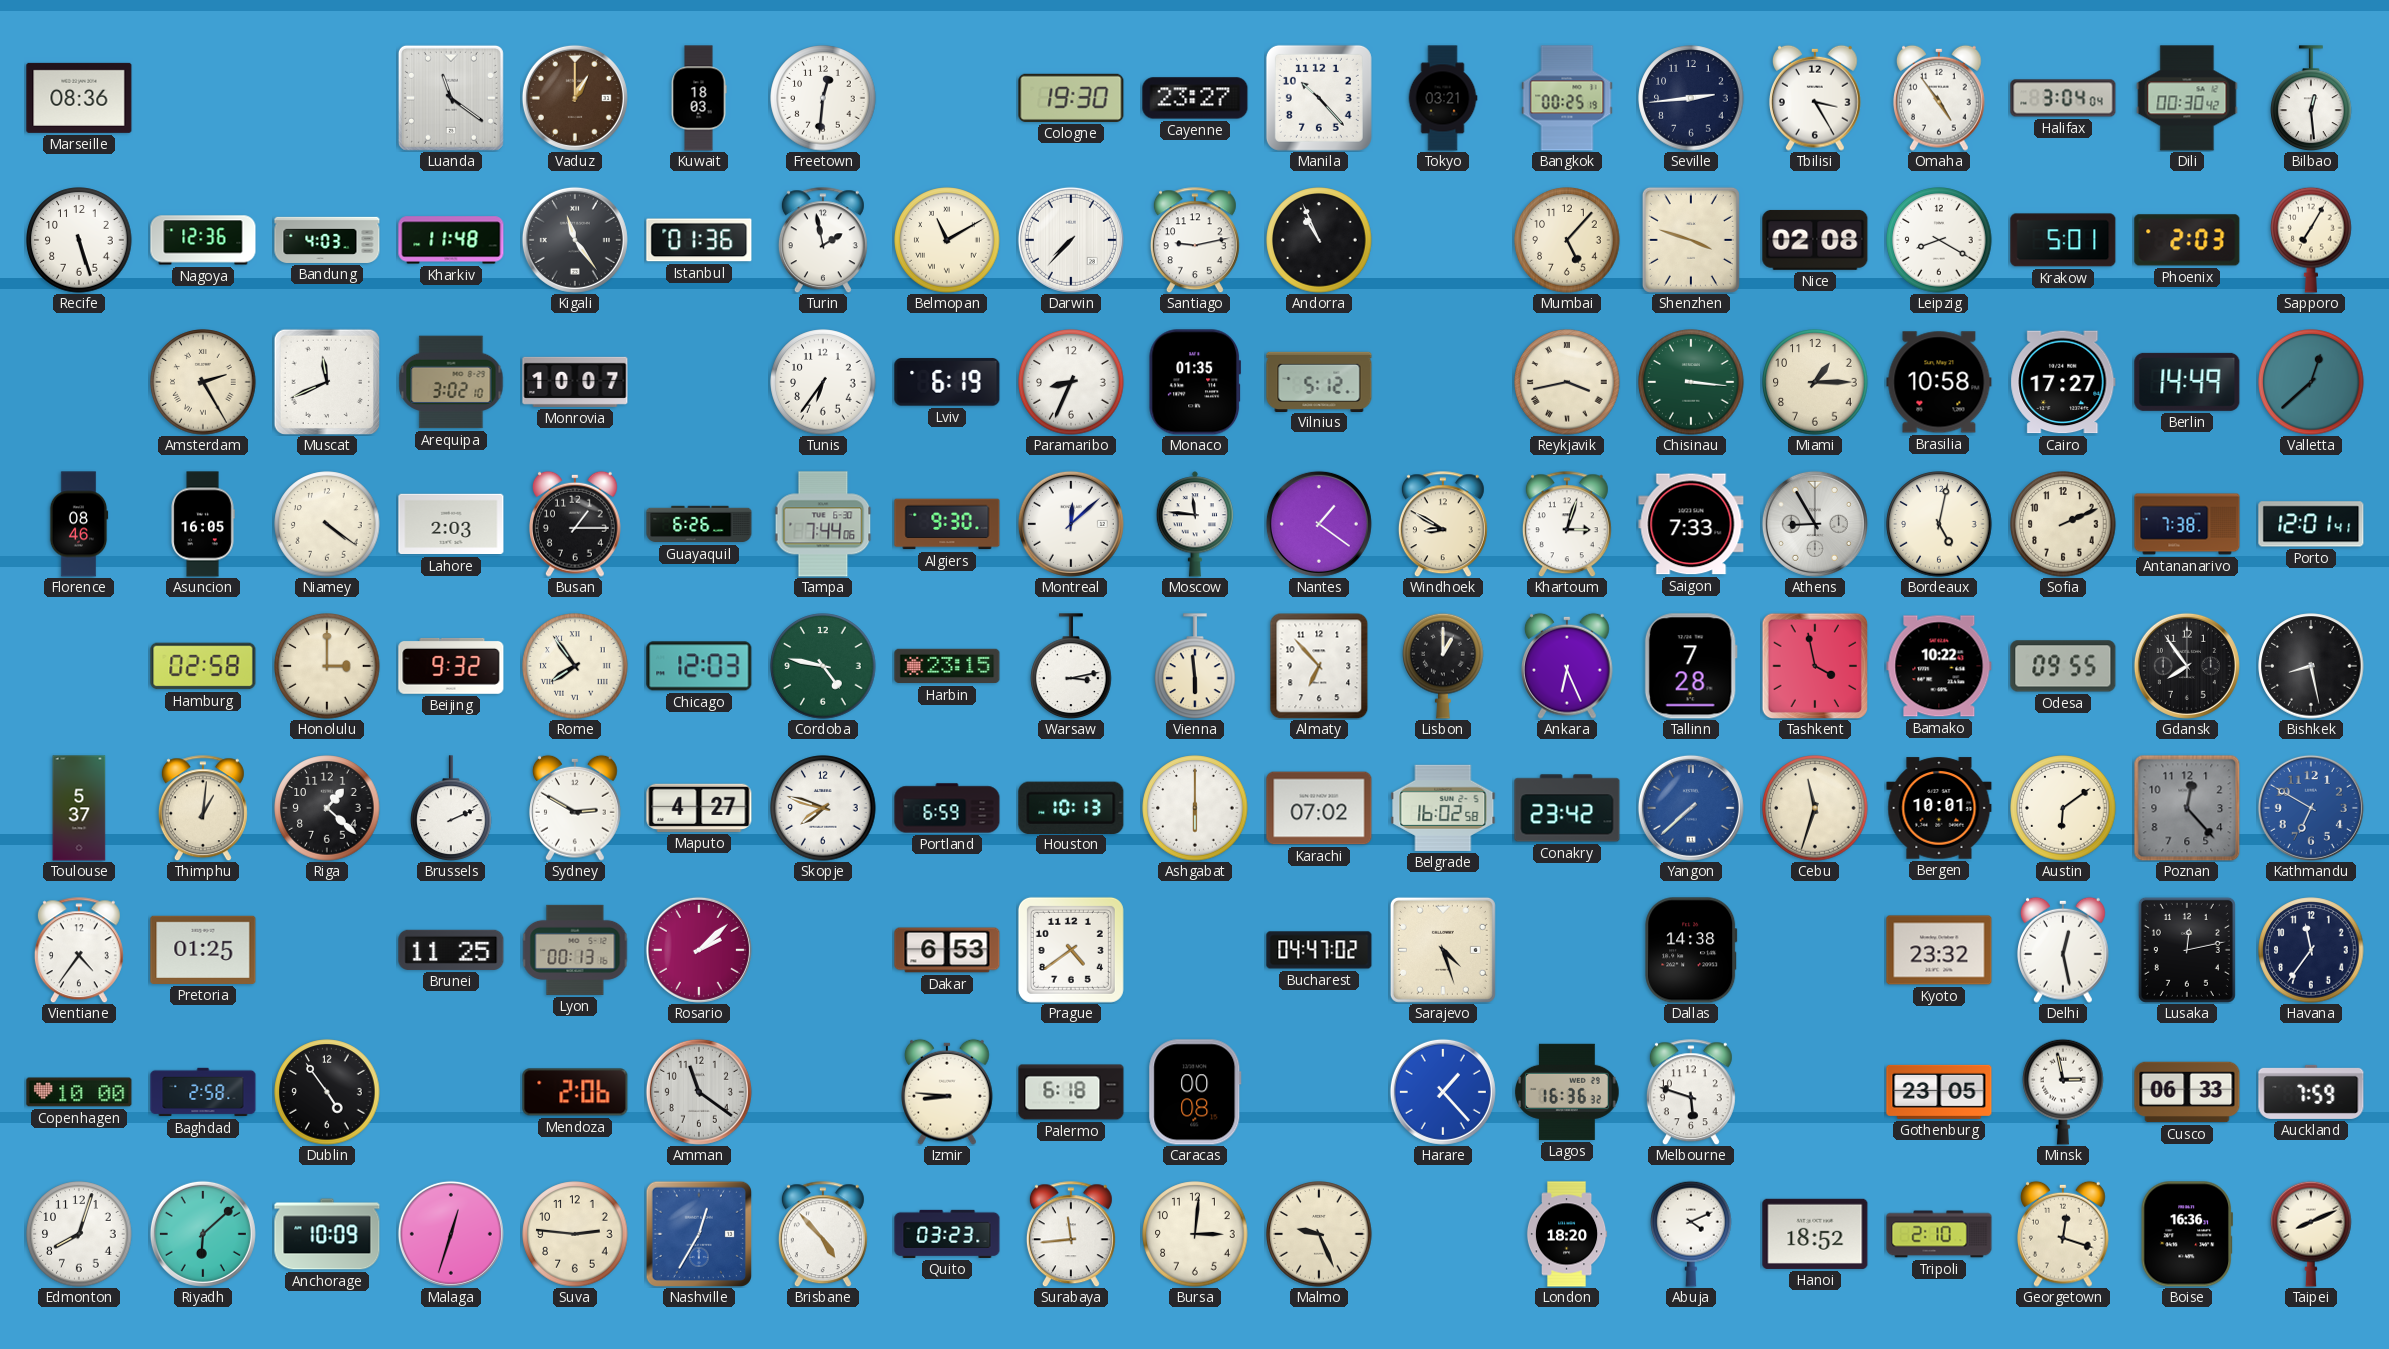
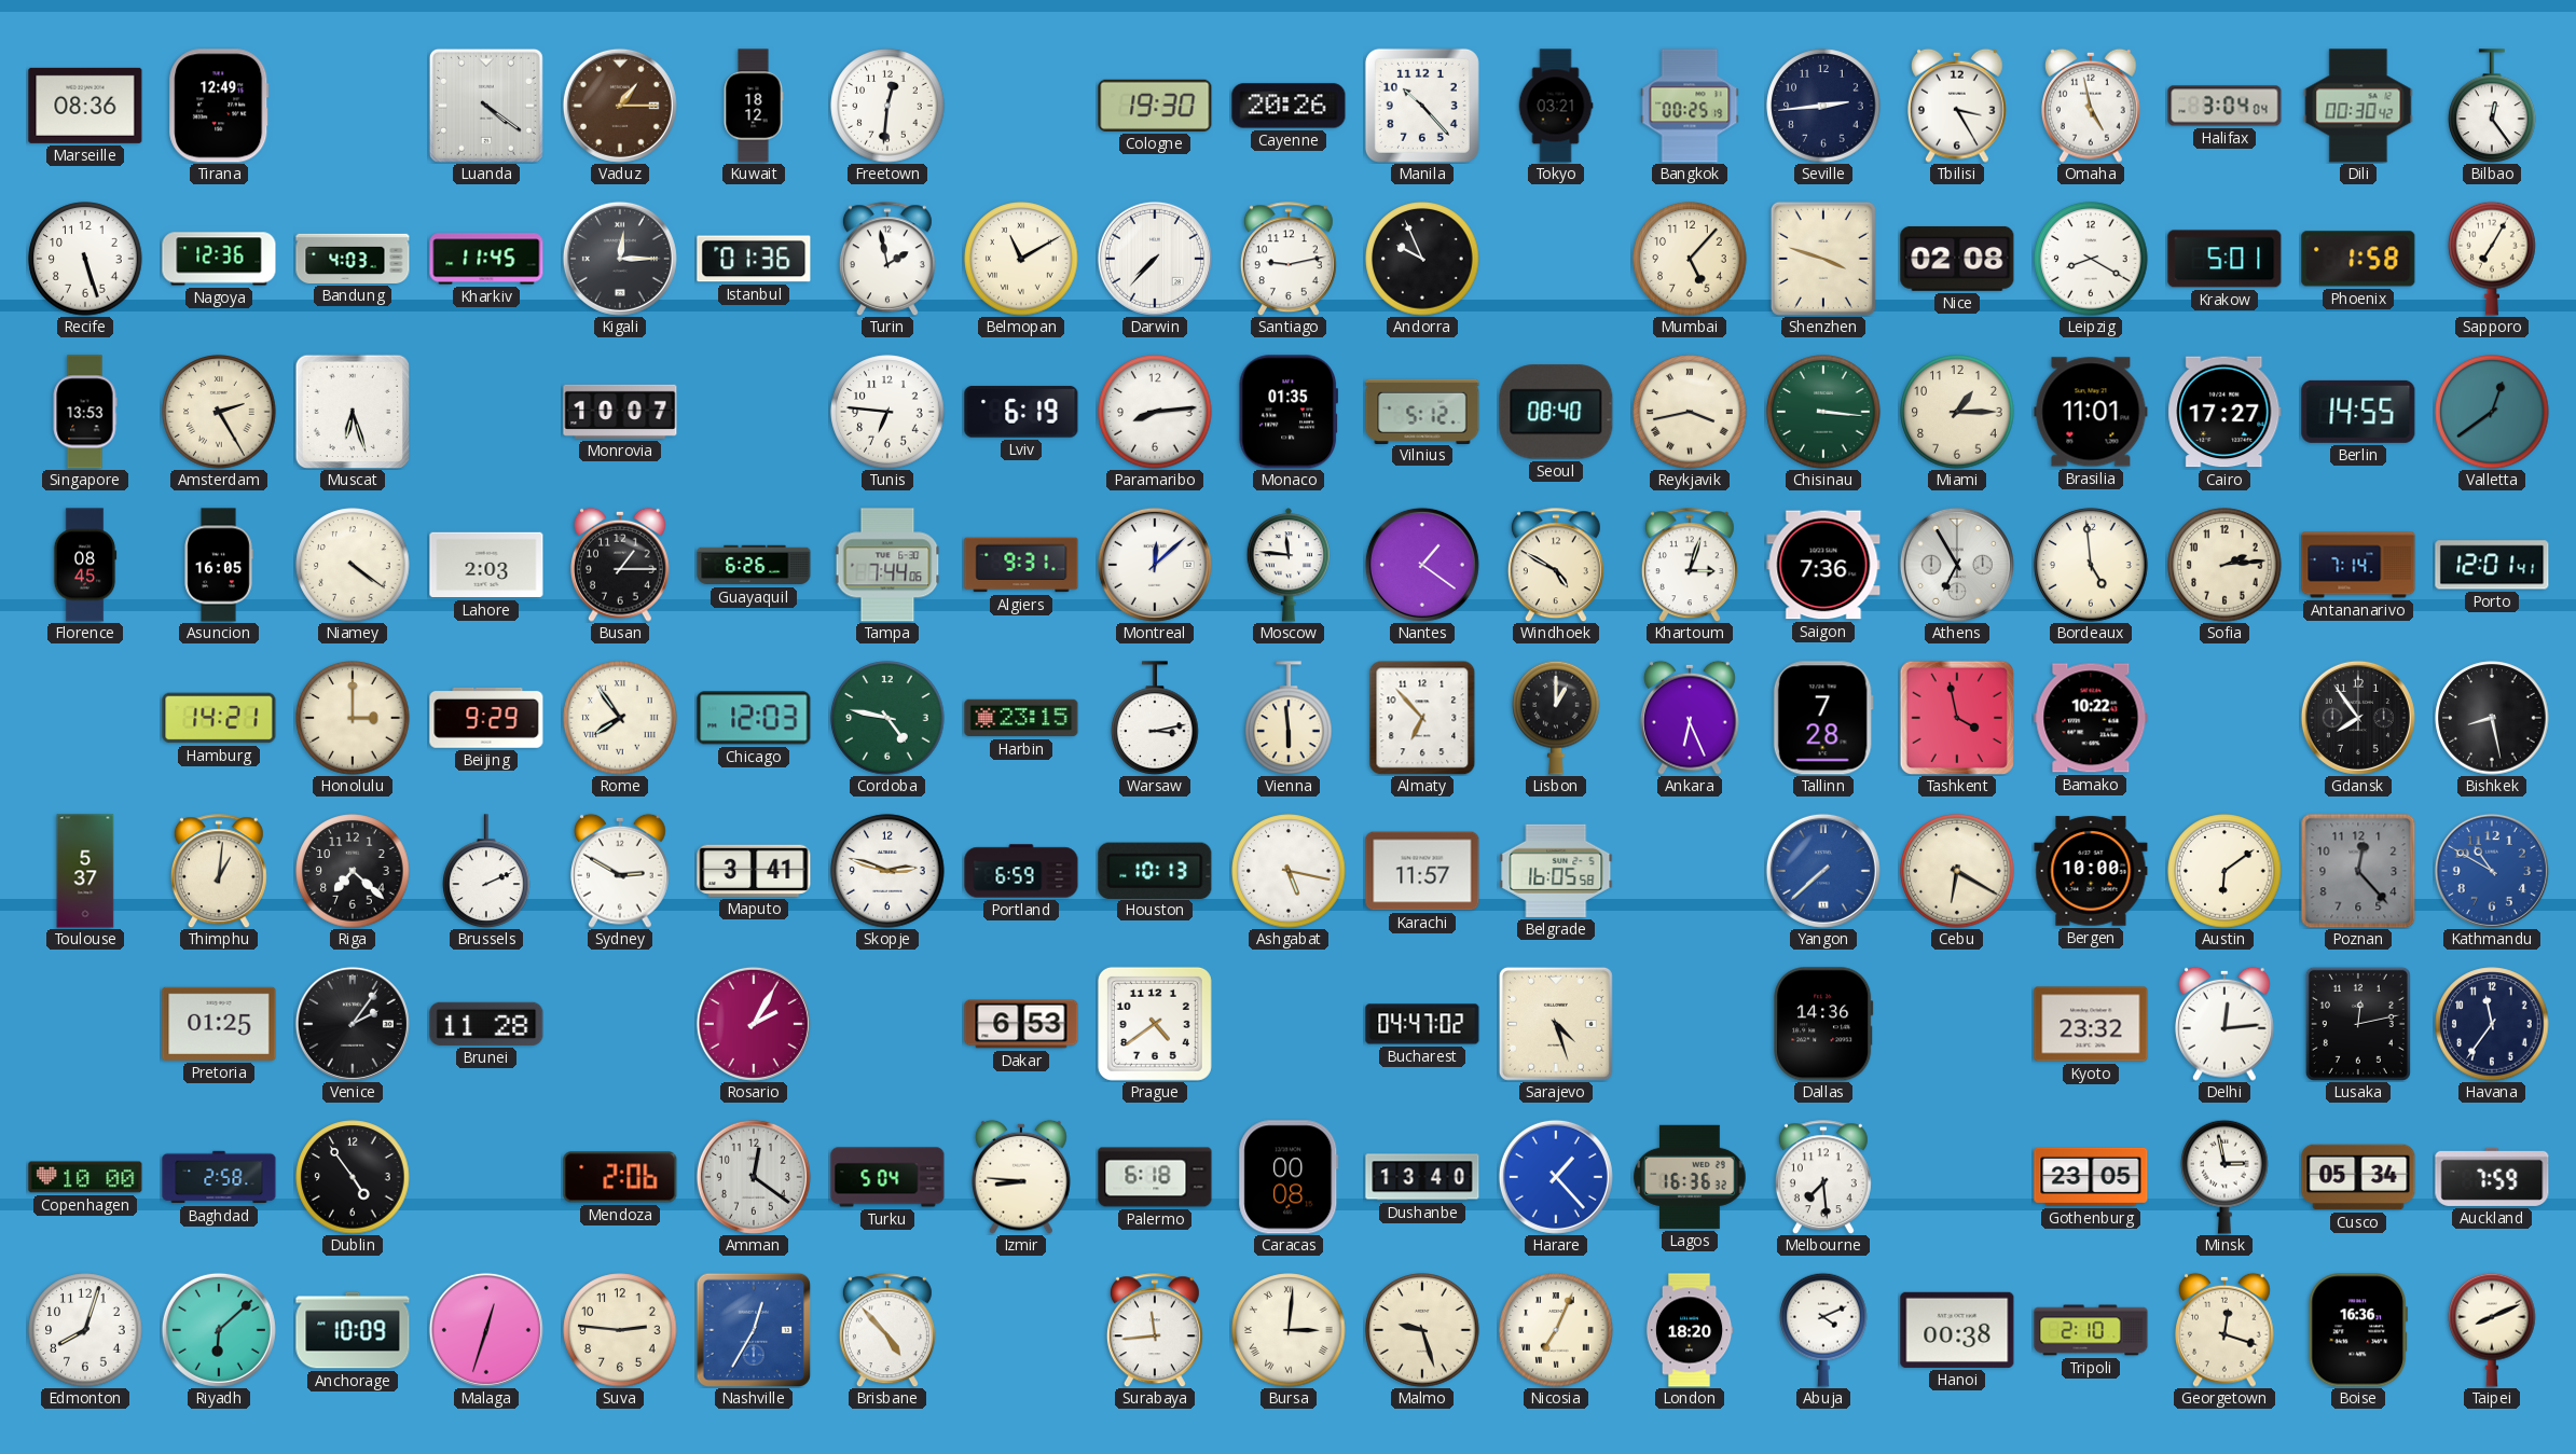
Tirana: none -> 12:49 (219, 106)
Luanda: 11:21 -> 4:21 (486, 106)
Vaduz: 1:00 -> 1:15 (620, 106)
Kuwait: 18:03 -> 18:12 (754, 106)
Cayenne: 23:27 -> 20:26 (1289, 106)
Omaha: 4:54 -> 4:58 (2092, 106)
Bilbao: 12:29 -> 12:24 (2492, 106)
Kharkiv: 11:48 -> 11:45 (486, 259)
Kigali: 11:24 -> 12:15 (620, 259)
Andorra: 10:56 -> 9:56 (1422, 259)
Phoenix: 2:03 -> 1:58 (2358, 259)
Singapore: none -> 13:53 (85, 412)
Muscat: 11:41 -> 6:27 (352, 411)
Arequipa: 3:02 -> none (451, 382)
Tunis: 6:36 -> 6:46 (887, 412)
Paramaribo: 8:34 -> 8:14 (1155, 412)
Seoul: none -> 08:40 (1556, 412)
Brasilia: 10:58 -> 11:01 (2091, 412)
Berlin: 14:49 -> 14:55 (2358, 412)
Valletta: 12:38 -> 12:39 (2492, 412)
Florence: 08:46 -> 08:45 (85, 565)
Algiers: 9:30 -> 9:31 (1021, 565)
Windhoek: 8:50 -> 4:50 (1556, 565)
Saigon: 7:33 -> 7:36 (1823, 565)
Athens: 8:55 -> 6:55 (1957, 565)
Bordeaux: 5:02 -> 4:59 (2091, 565)
Sofia: 2:11 -> 2:14 (2224, 565)
Antananarivo: 7:38 -> 7:14 (2358, 565)
Hamburg: 02:58 -> 14:21 (219, 718)
Beijing: 9:32 -> 9:29 (486, 718)
Odesa: 09:55 -> none (2063, 666)
Riga: 1:22 -> 7:22 (353, 871)
Maputo: 4:27 -> 3:41 (754, 871)
Skopje: 7:48 -> 2:48 (887, 871)
Ashgabat: 6:00 -> 5:17 (1289, 871)
Karachi: 07:02 -> 11:57 (1422, 871)
Belgrade: 16:02 -> 16:05 (1556, 871)
Conakry: 23:42 -> none (1567, 808)
Cebu: 11:33 -> 6:20 (1957, 871)
Bergen: 10:01 -> 10:00 (2091, 871)
Kathmandu: 6:50 -> 10:50 (2492, 871)
Vientiane: 4:36 -> none (79, 950)
Venice: none -> 2:06 (353, 1024)
Brunei: 11:25 -> 11:28 (486, 1024)
Lyon: 00:13 -> none (575, 950)
Rosario: 2:08 -> 2:05 (754, 1024)
Dallas: 14:38 -> 14:36 (1823, 1024)
Delhi: 12:28 -> 12:14 (2226, 1024)
Amman: 11:21 -> 12:21 (754, 1177)
Turku: none -> 5:04 (887, 1177)
Dushanbe: none -> 13:40 (1422, 1177)
Melbourne: 5:48 -> 7:29 (1823, 1177)
Cusco: 06:33 -> 05:34 (2358, 1177)
Quito: 03:23 -> none (947, 1234)
Bursa numerals: Arabic -> Roman (1289, 1330)
Malmo: 9:26 -> 9:27 (1422, 1330)
Nicosia: none -> 7:04 (1556, 1330)
Hanoi: 18:52 -> 00:38 (1957, 1330)
